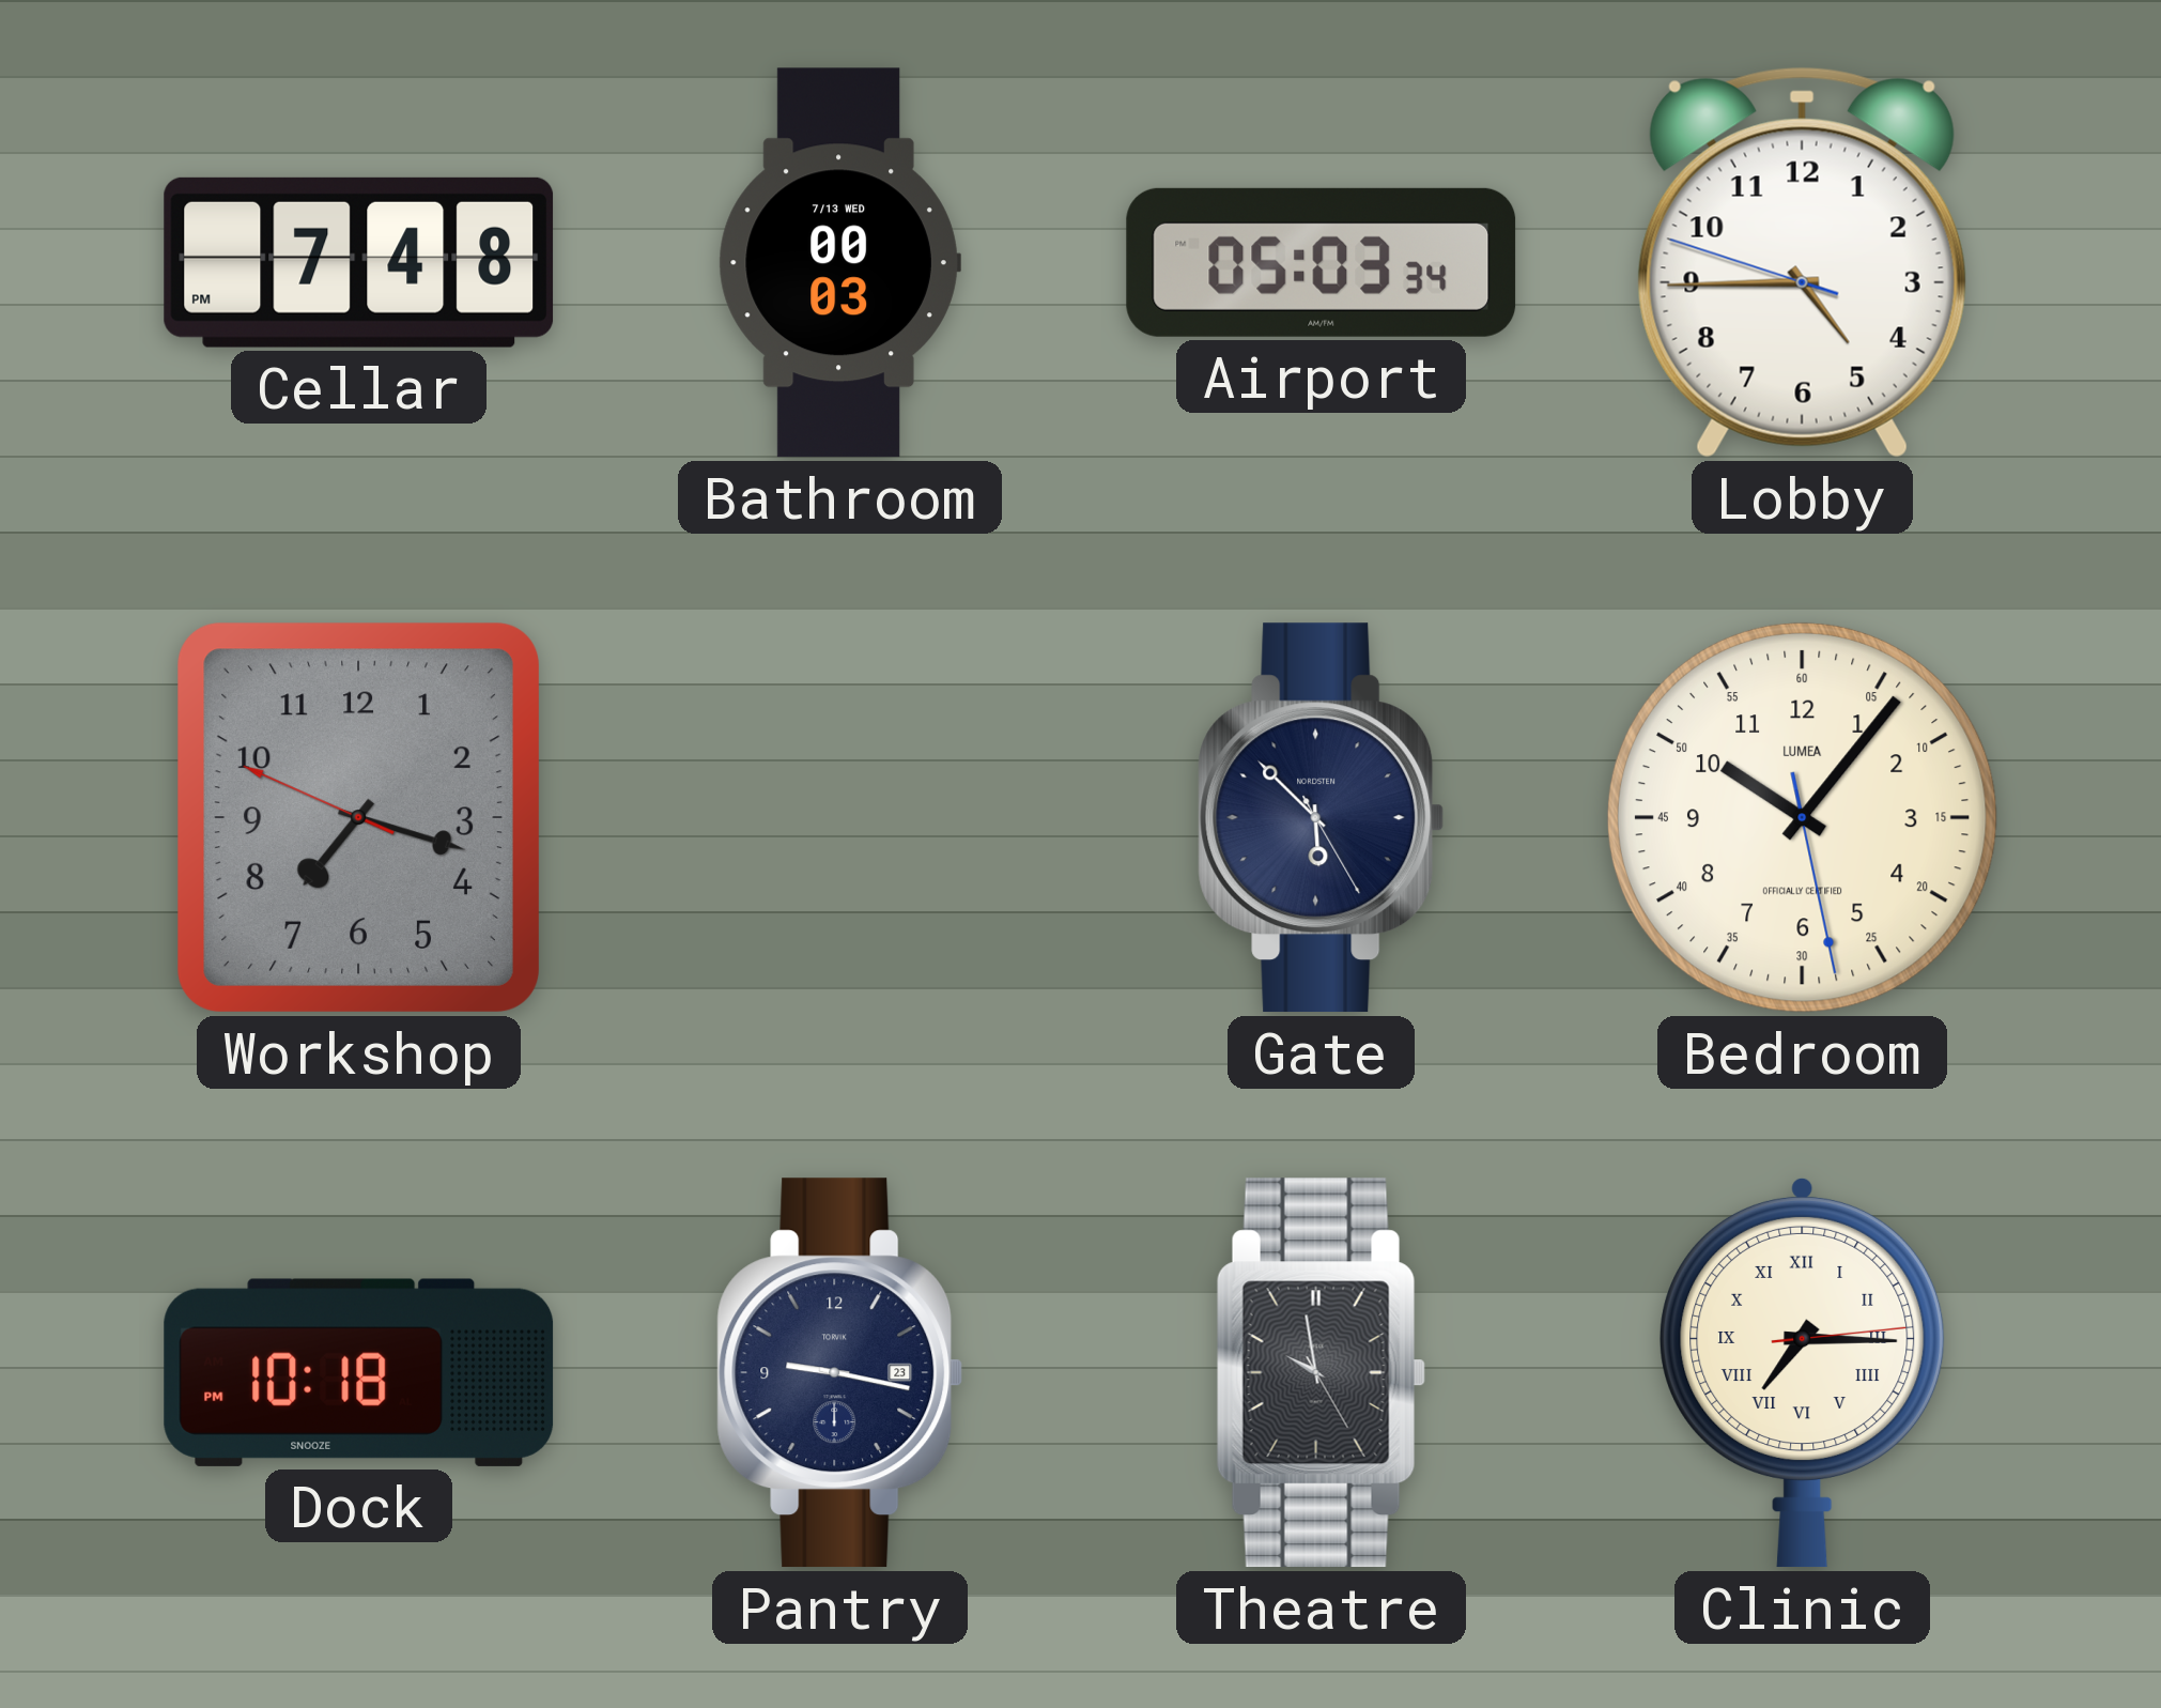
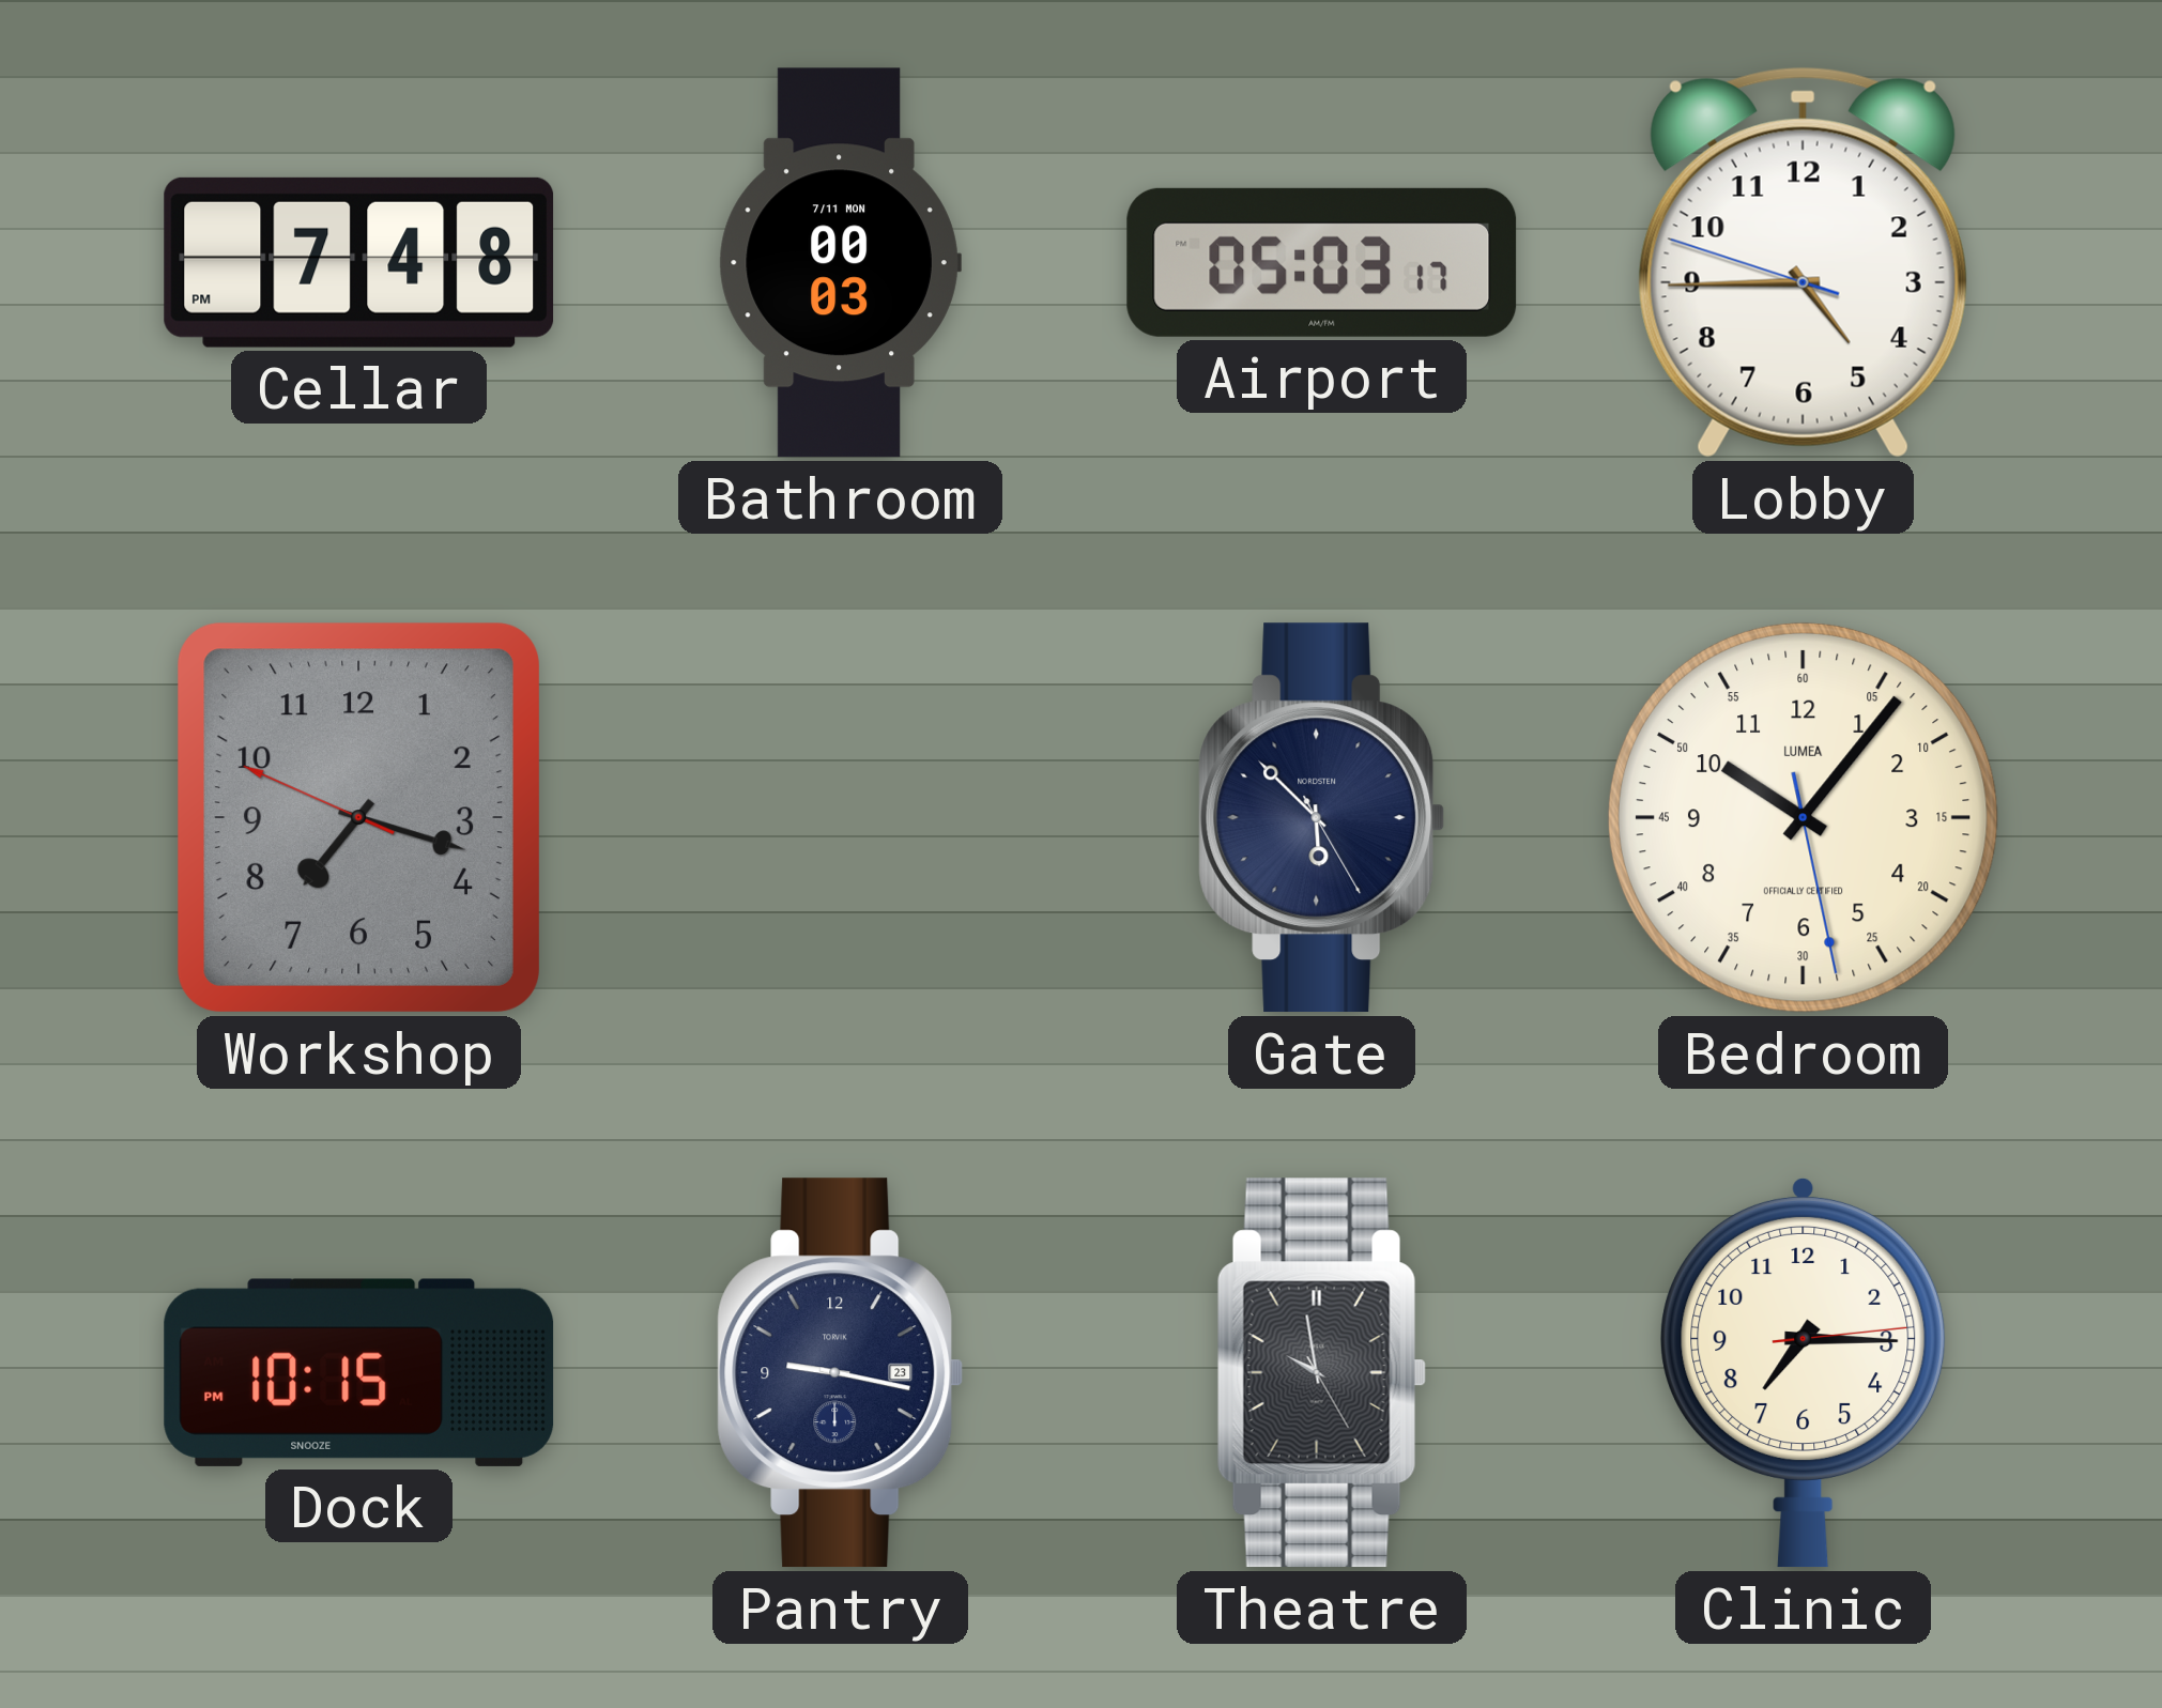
Bathroom date: 7/13 WED -> 7/11 MON (840, 263)
Airport: 05:03:34 -> 05:03:17 (1322, 262)
Dock: 10:18 -> 10:15 (359, 1372)
Clinic numerals: Roman -> Arabic (1804, 1372)
